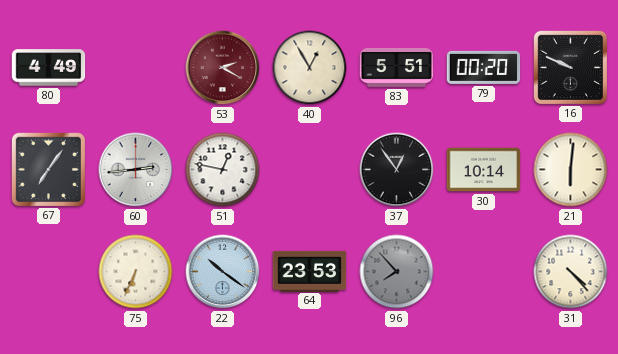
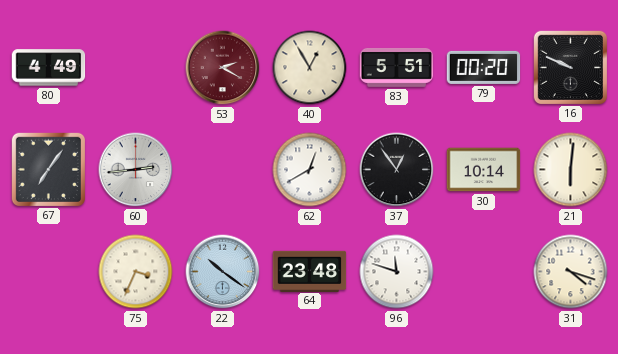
51: 12:47 -> none (223, 170)
62: none -> 12:40 (310, 170)
75: 6:34 -> 3:34 (136, 272)
64: 23:53 -> 23:48 (310, 271)
96: 7:53 -> 11:48 (397, 272)
96 dial: grey -> white (397, 272)
31: 4:23 -> 4:18 (571, 272)
